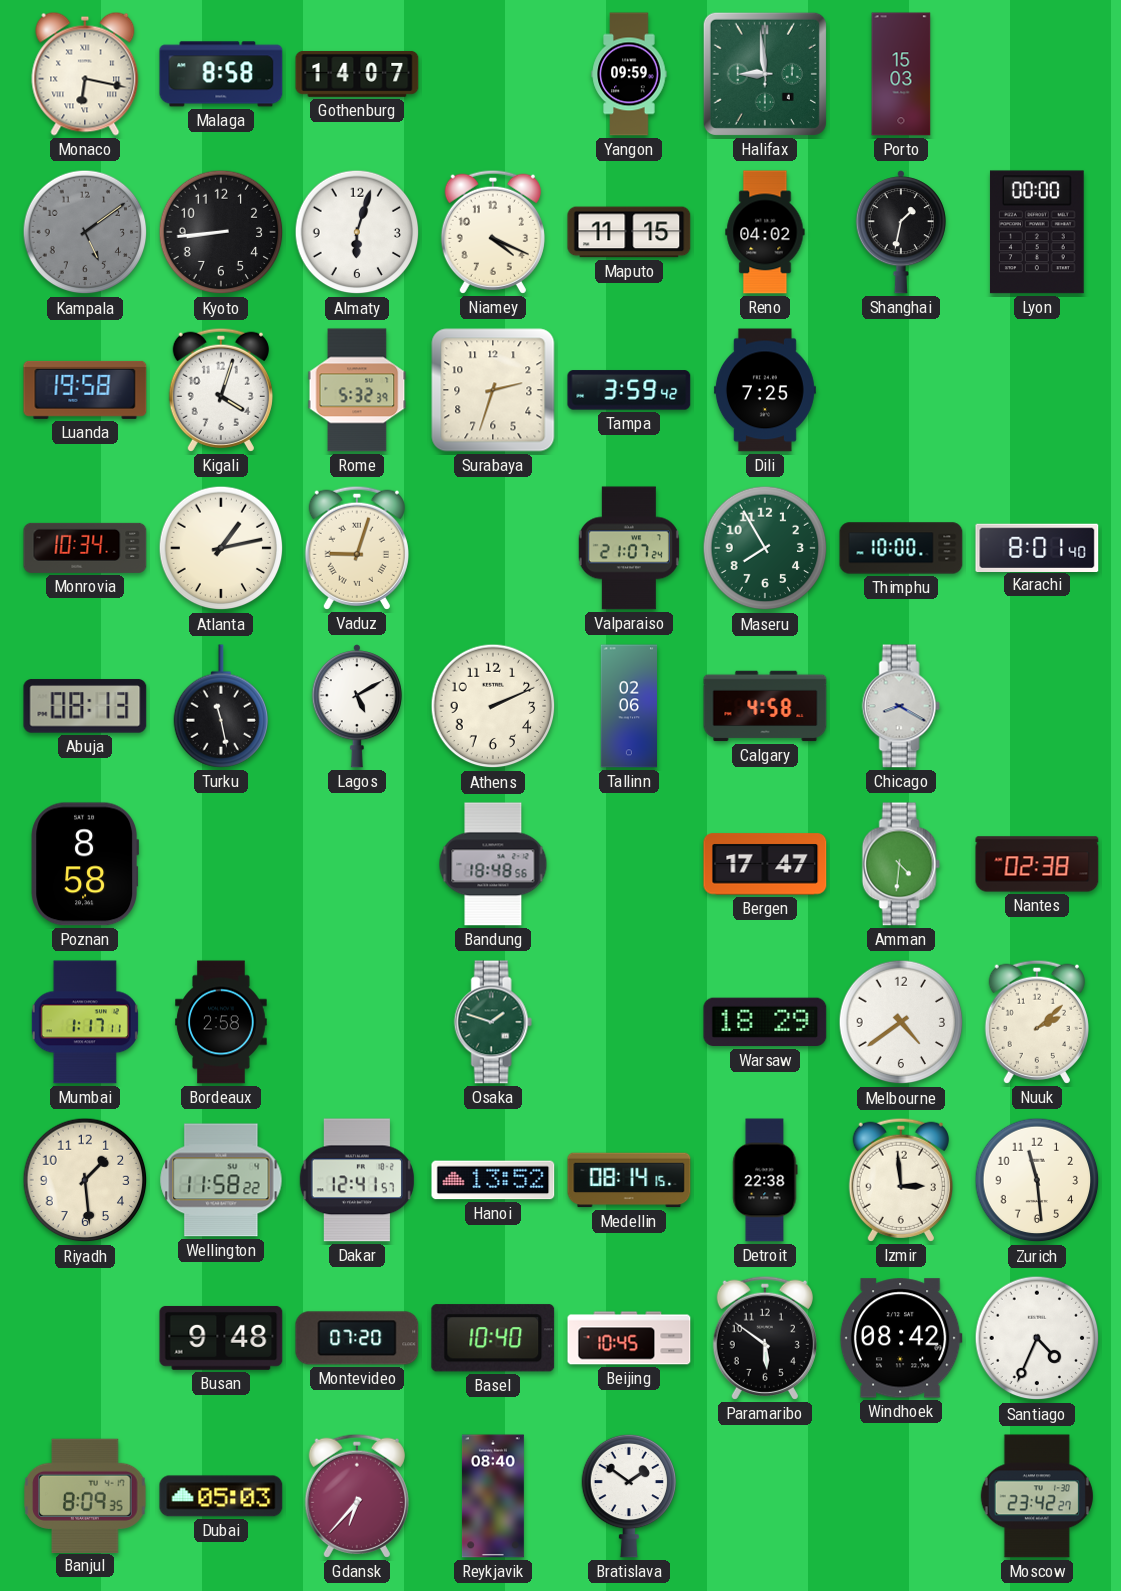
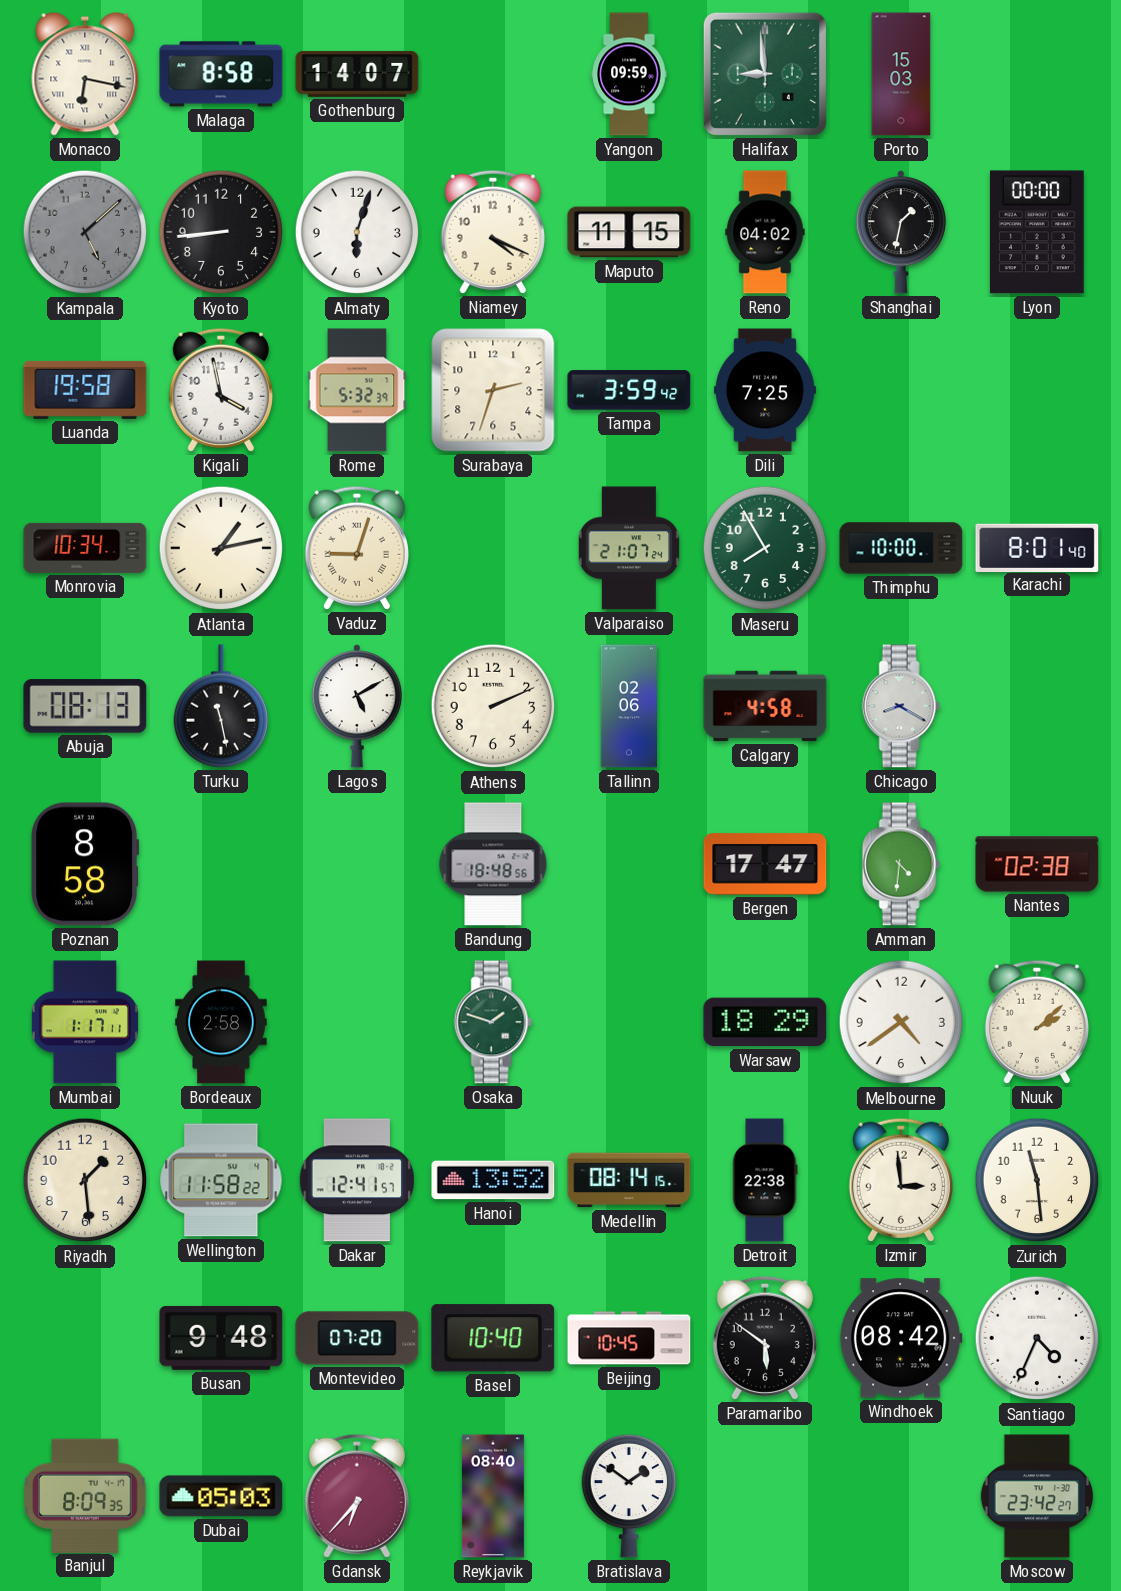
Kampala: 5:09 -> 5:08 (85, 232)
Kigali: 4:03 -> 3:58 (221, 390)
